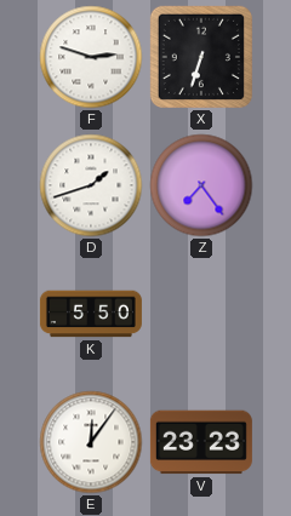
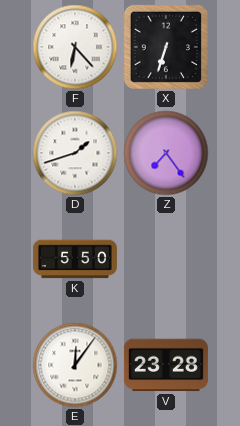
F: 2:48 -> 6:23 (75, 47)
V: 23:23 -> 23:28 (166, 365)
